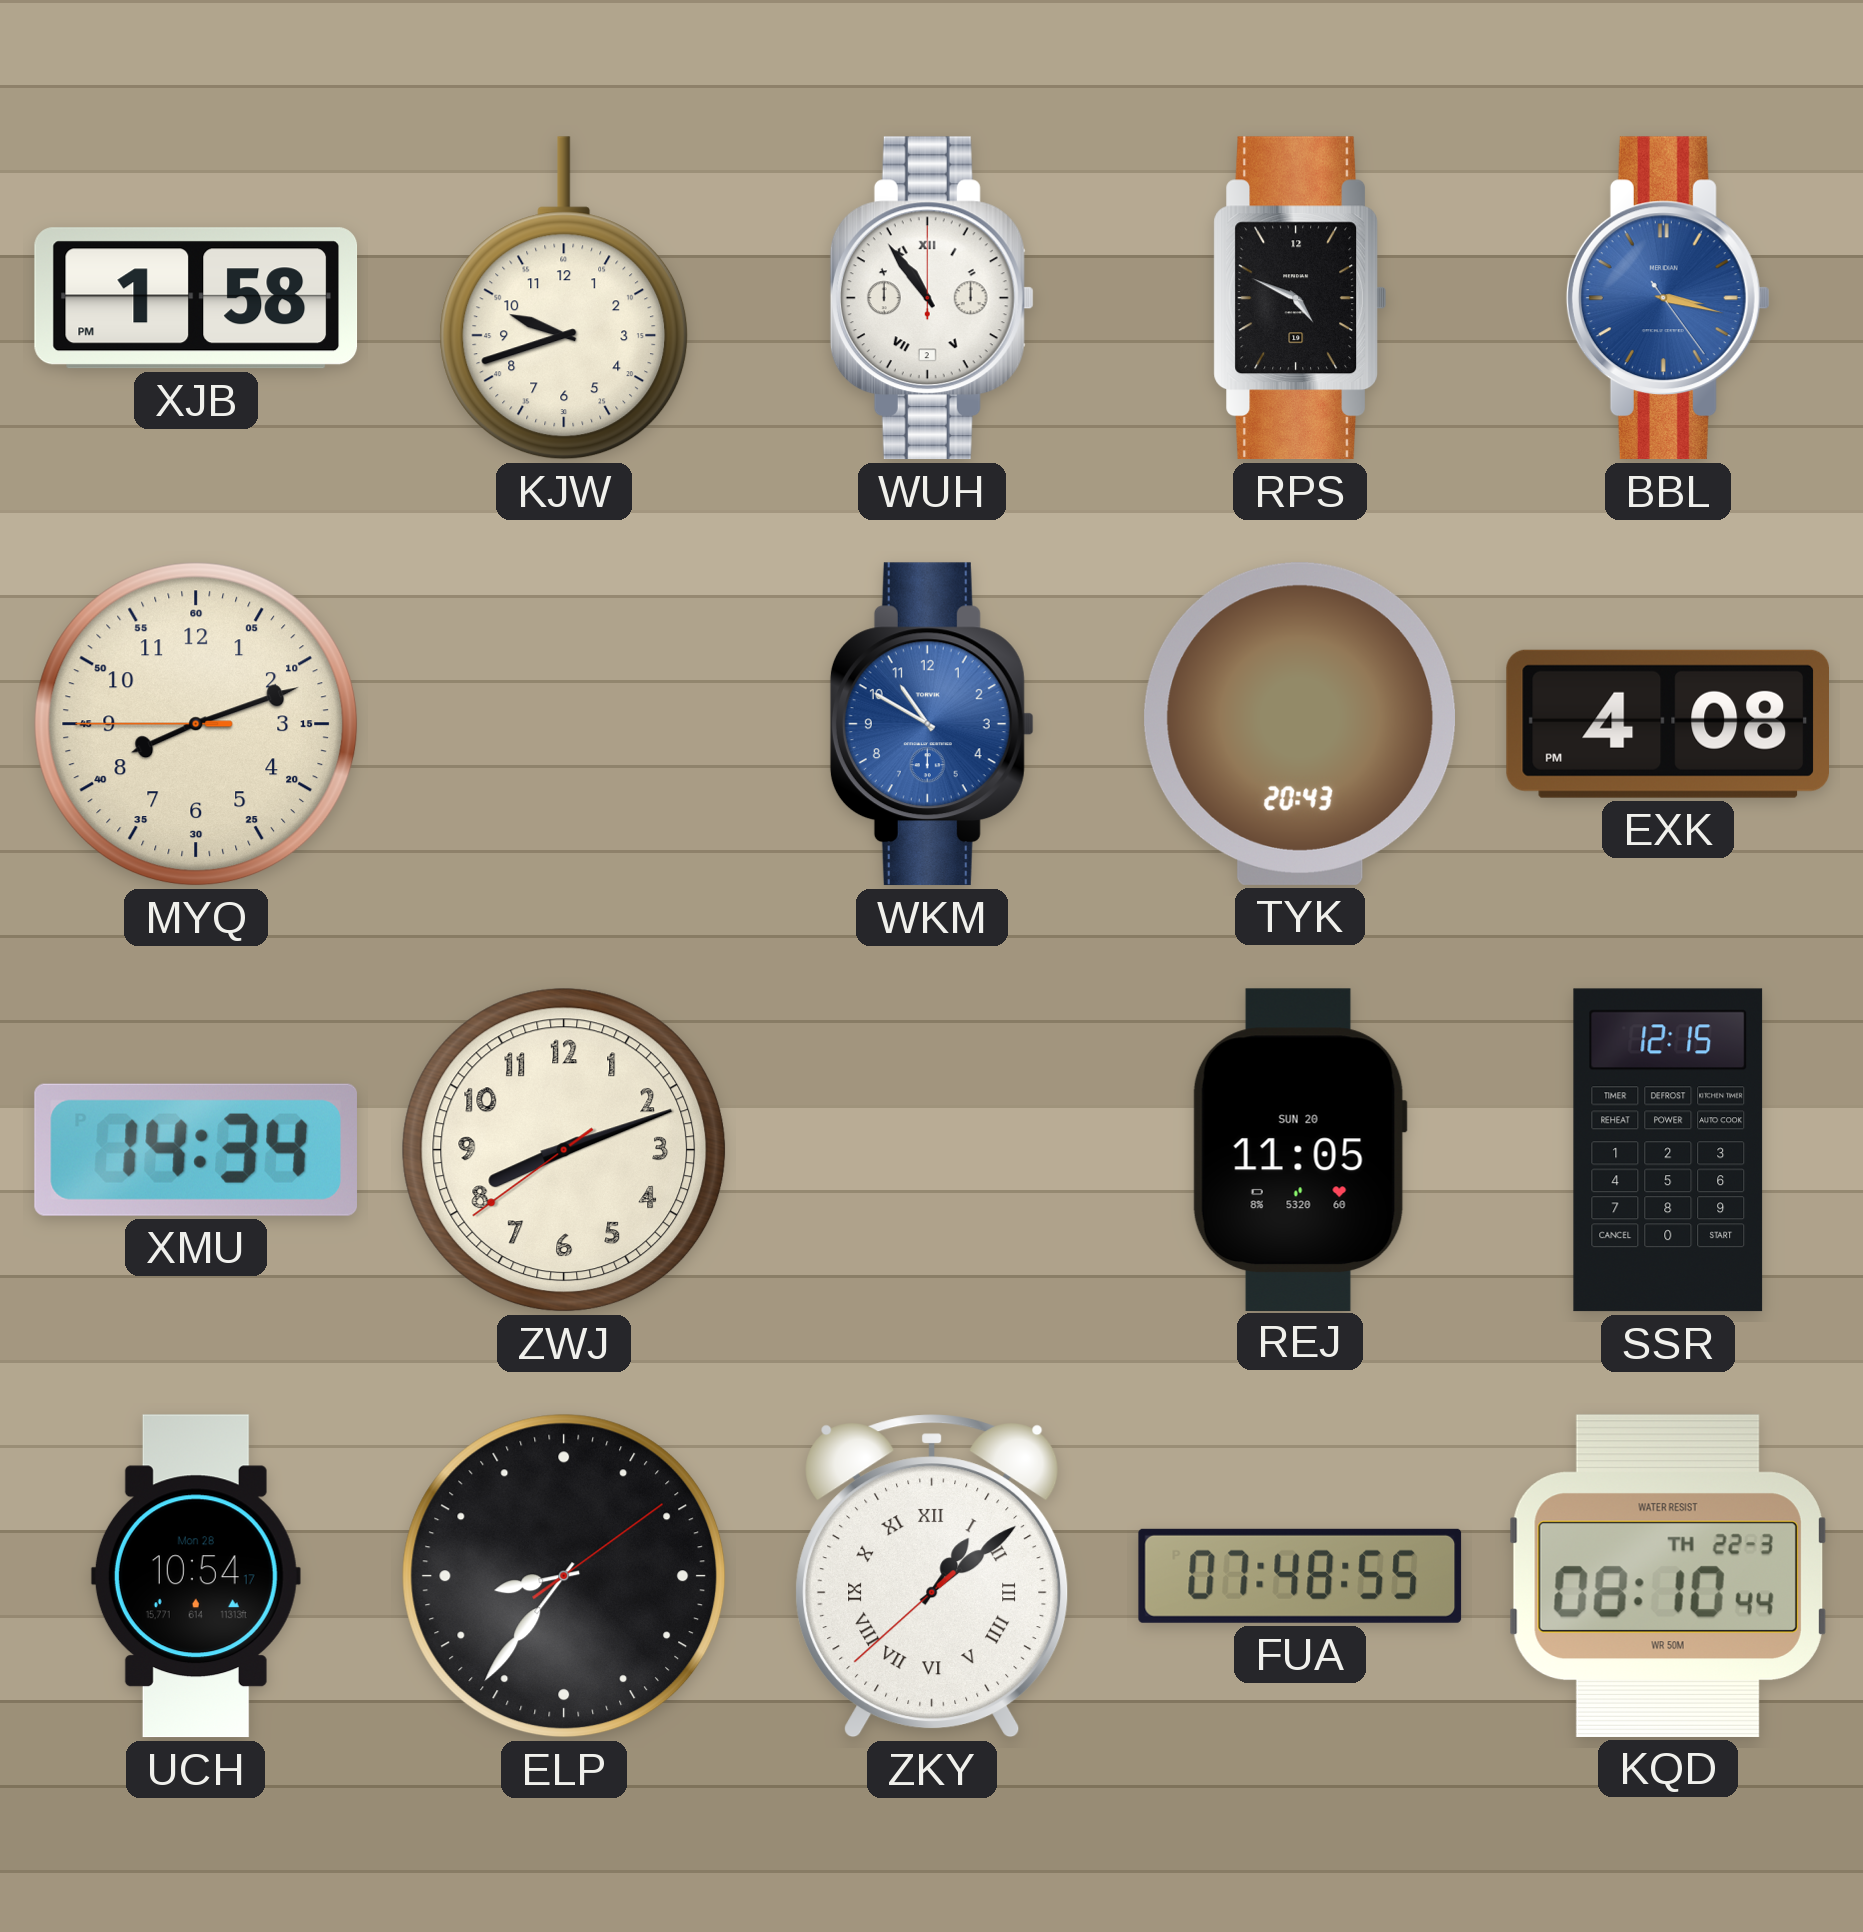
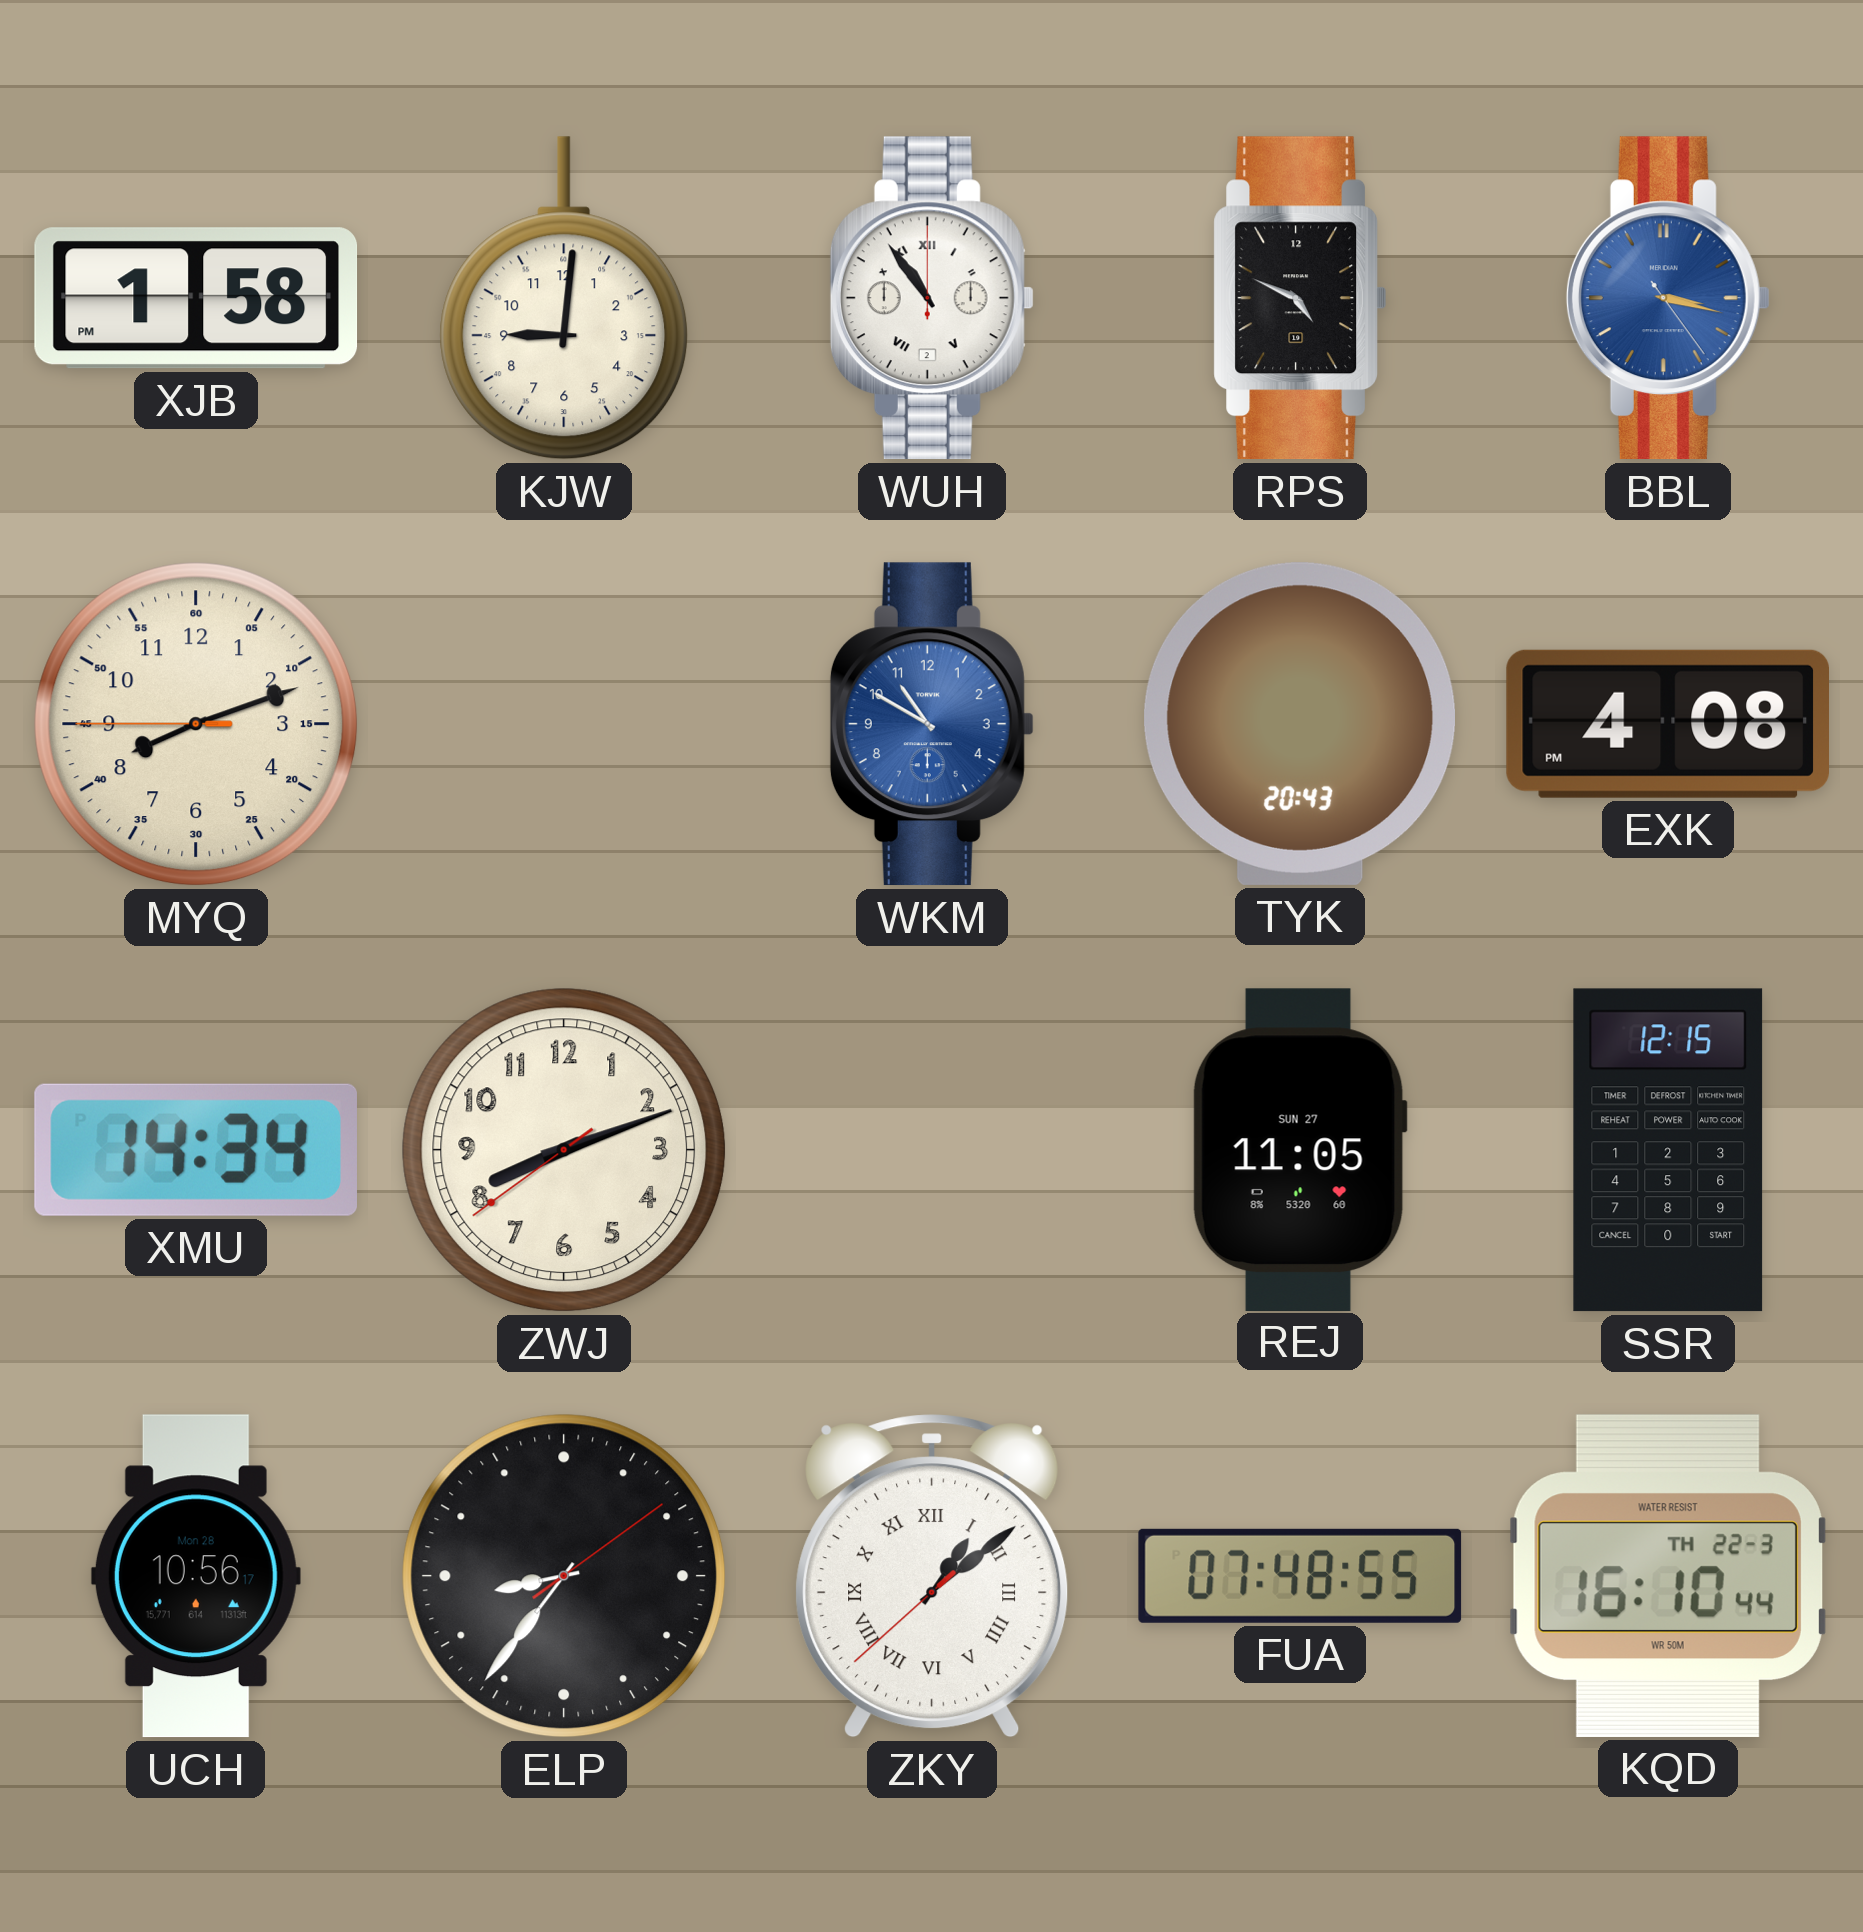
KJW: 9:42 -> 9:01 (564, 298)
REJ date: SUN 20 -> SUN 27 (1300, 1149)
UCH: 10:54 -> 10:56 (196, 1576)
KQD: 08:10 -> 16:10 (1668, 1576)
